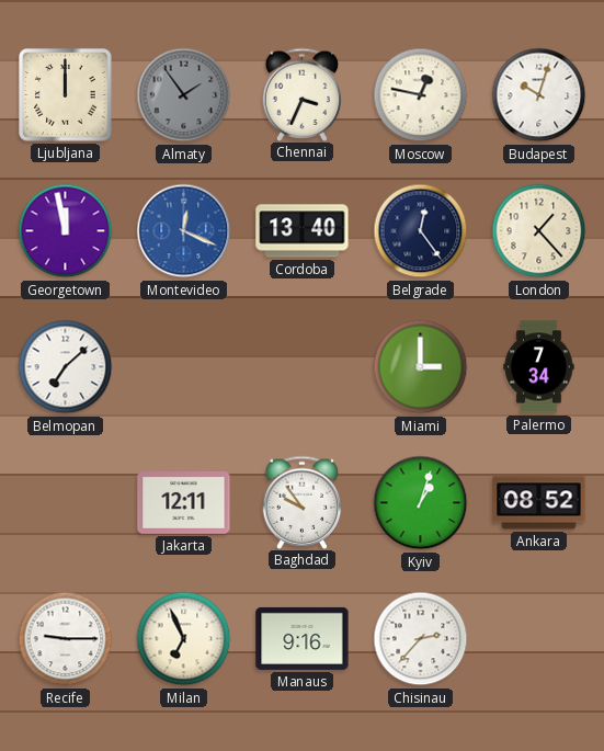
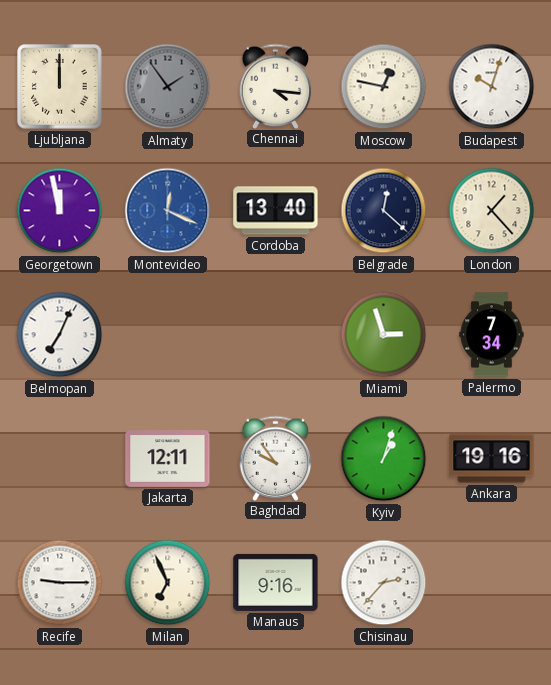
Chennai: 3:34 -> 4:16 (276, 86)
Belgrade: 12:24 -> 12:22 (384, 211)
Belmopan: 7:08 -> 7:04 (60, 335)
Miami: 3:00 -> 2:57 (384, 335)
Ankara: 08:52 -> 19:16 (492, 459)
